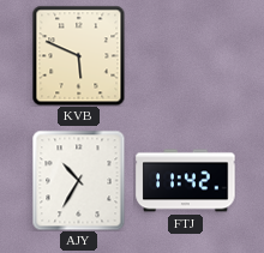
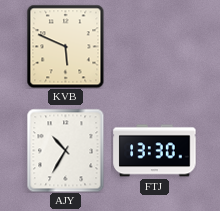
FTJ: 11:42 -> 13:30 (155, 151)
